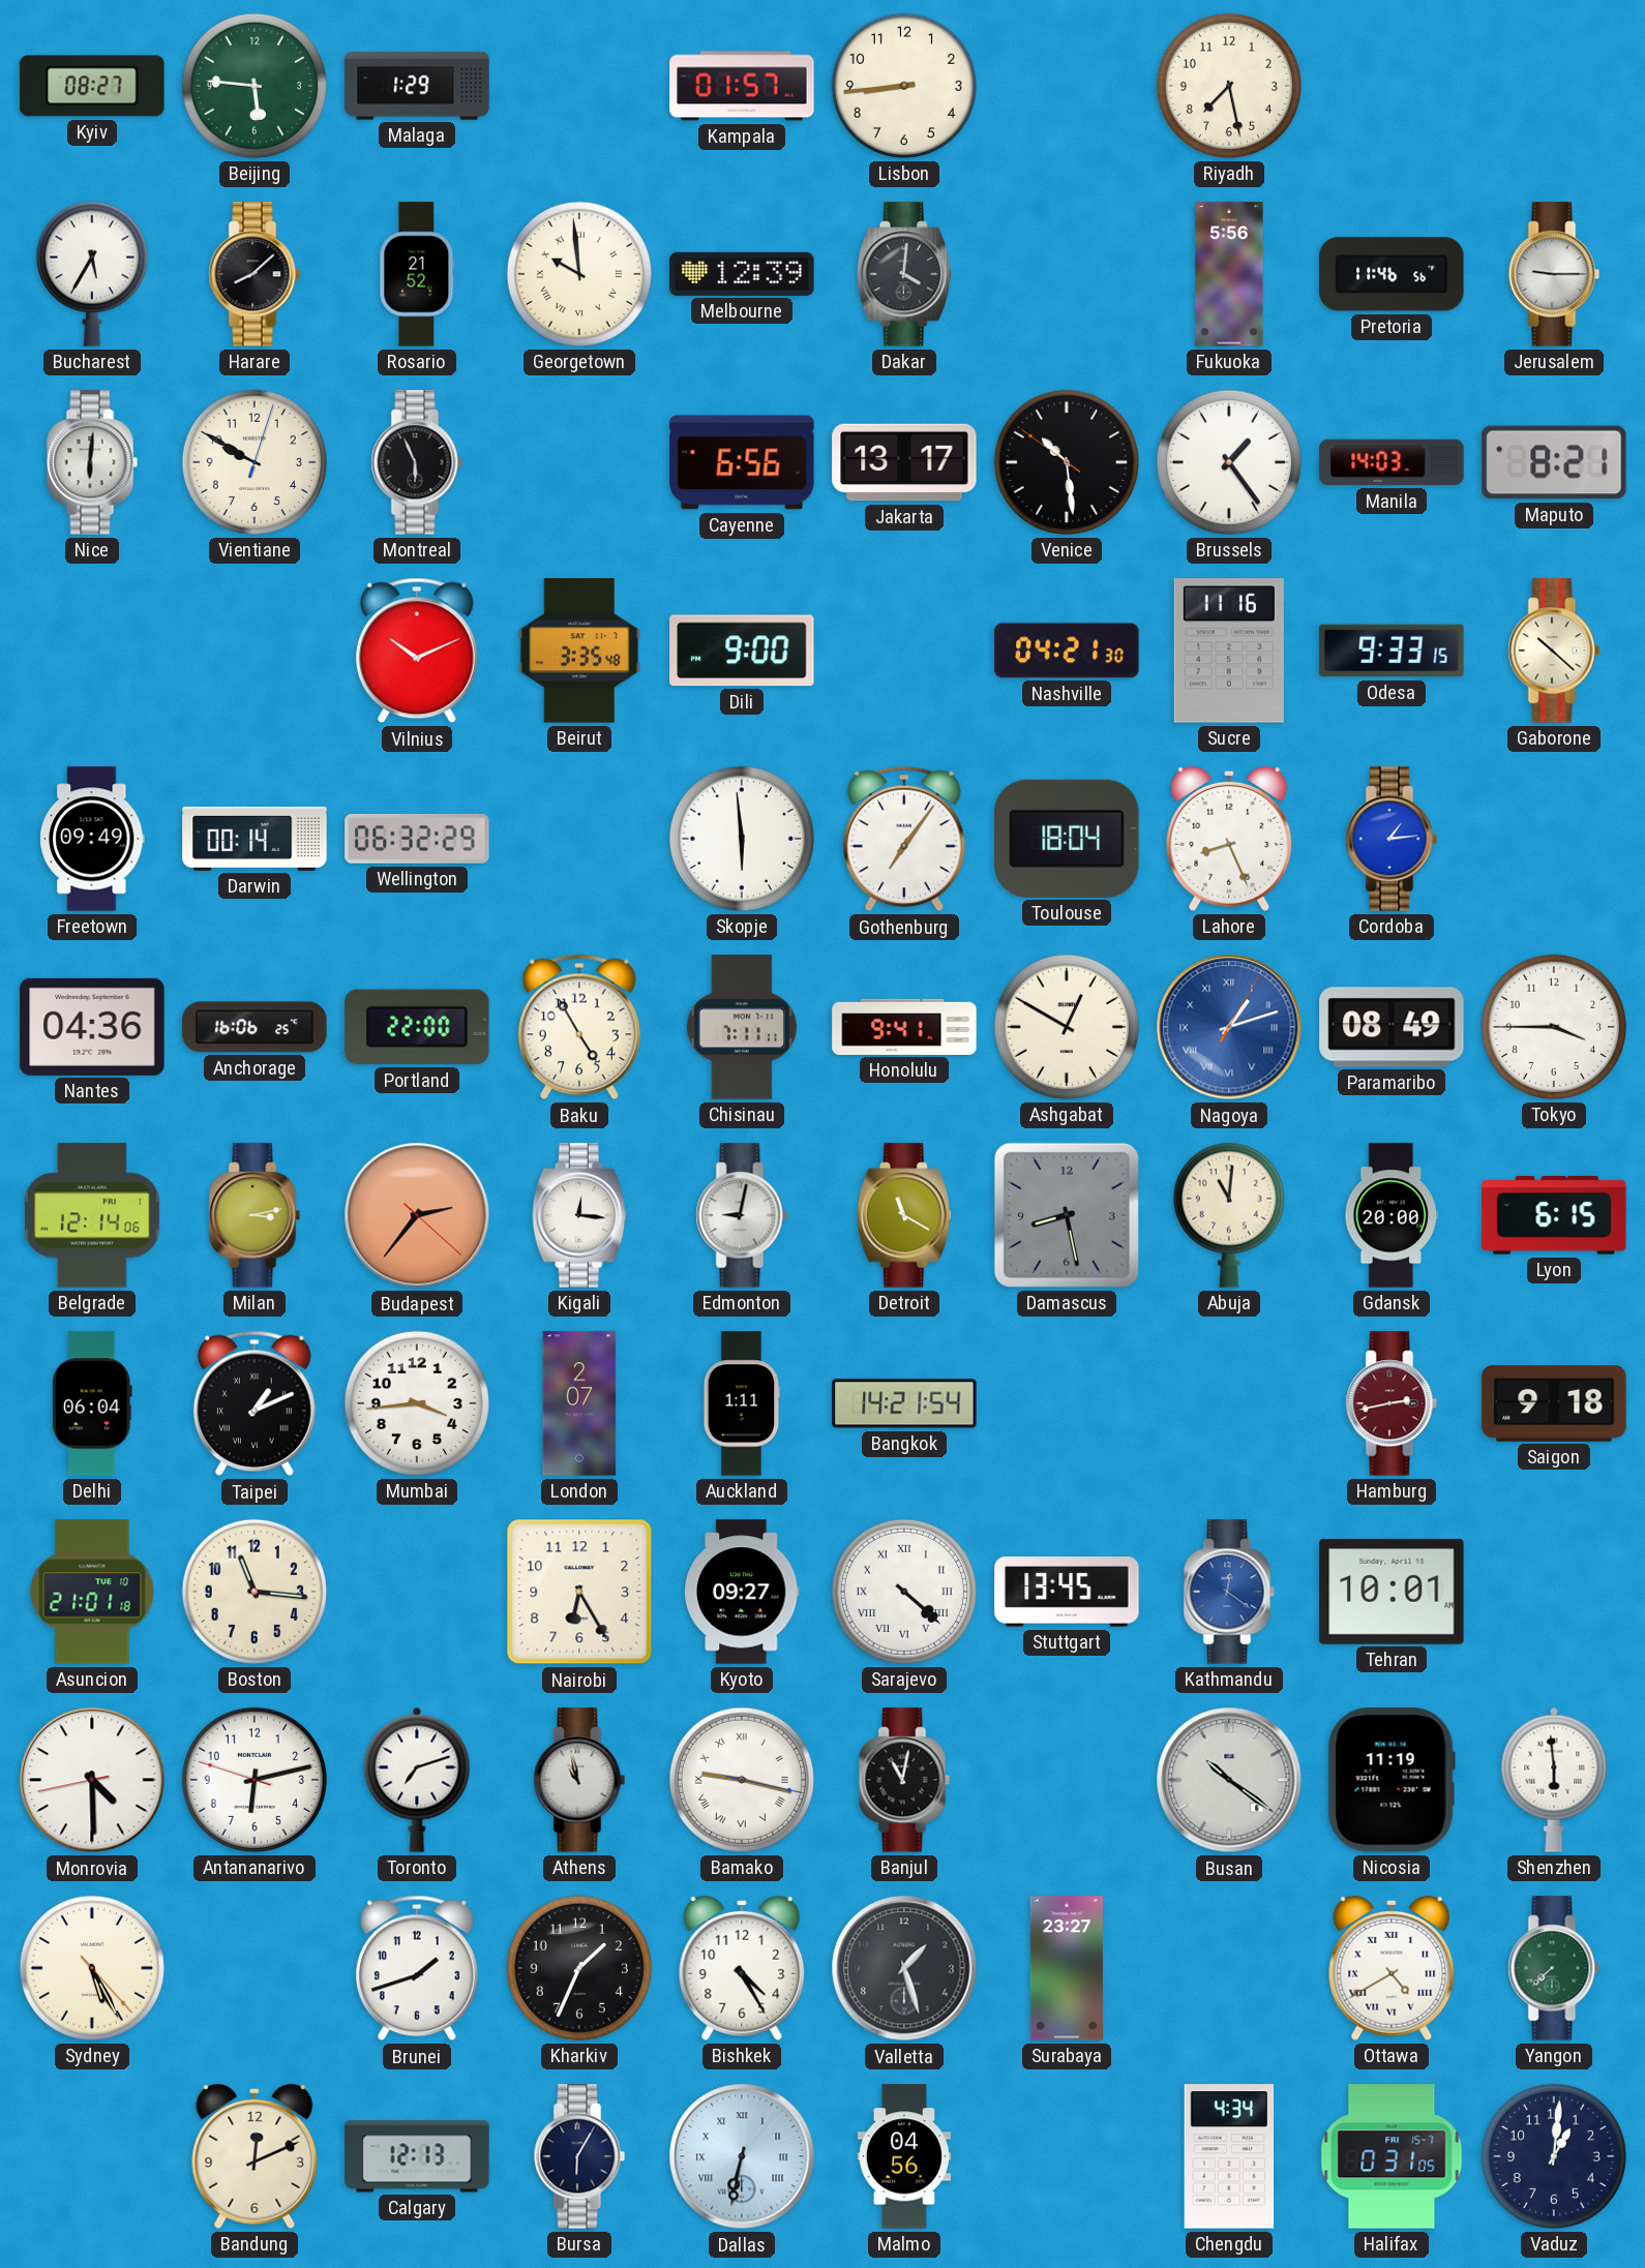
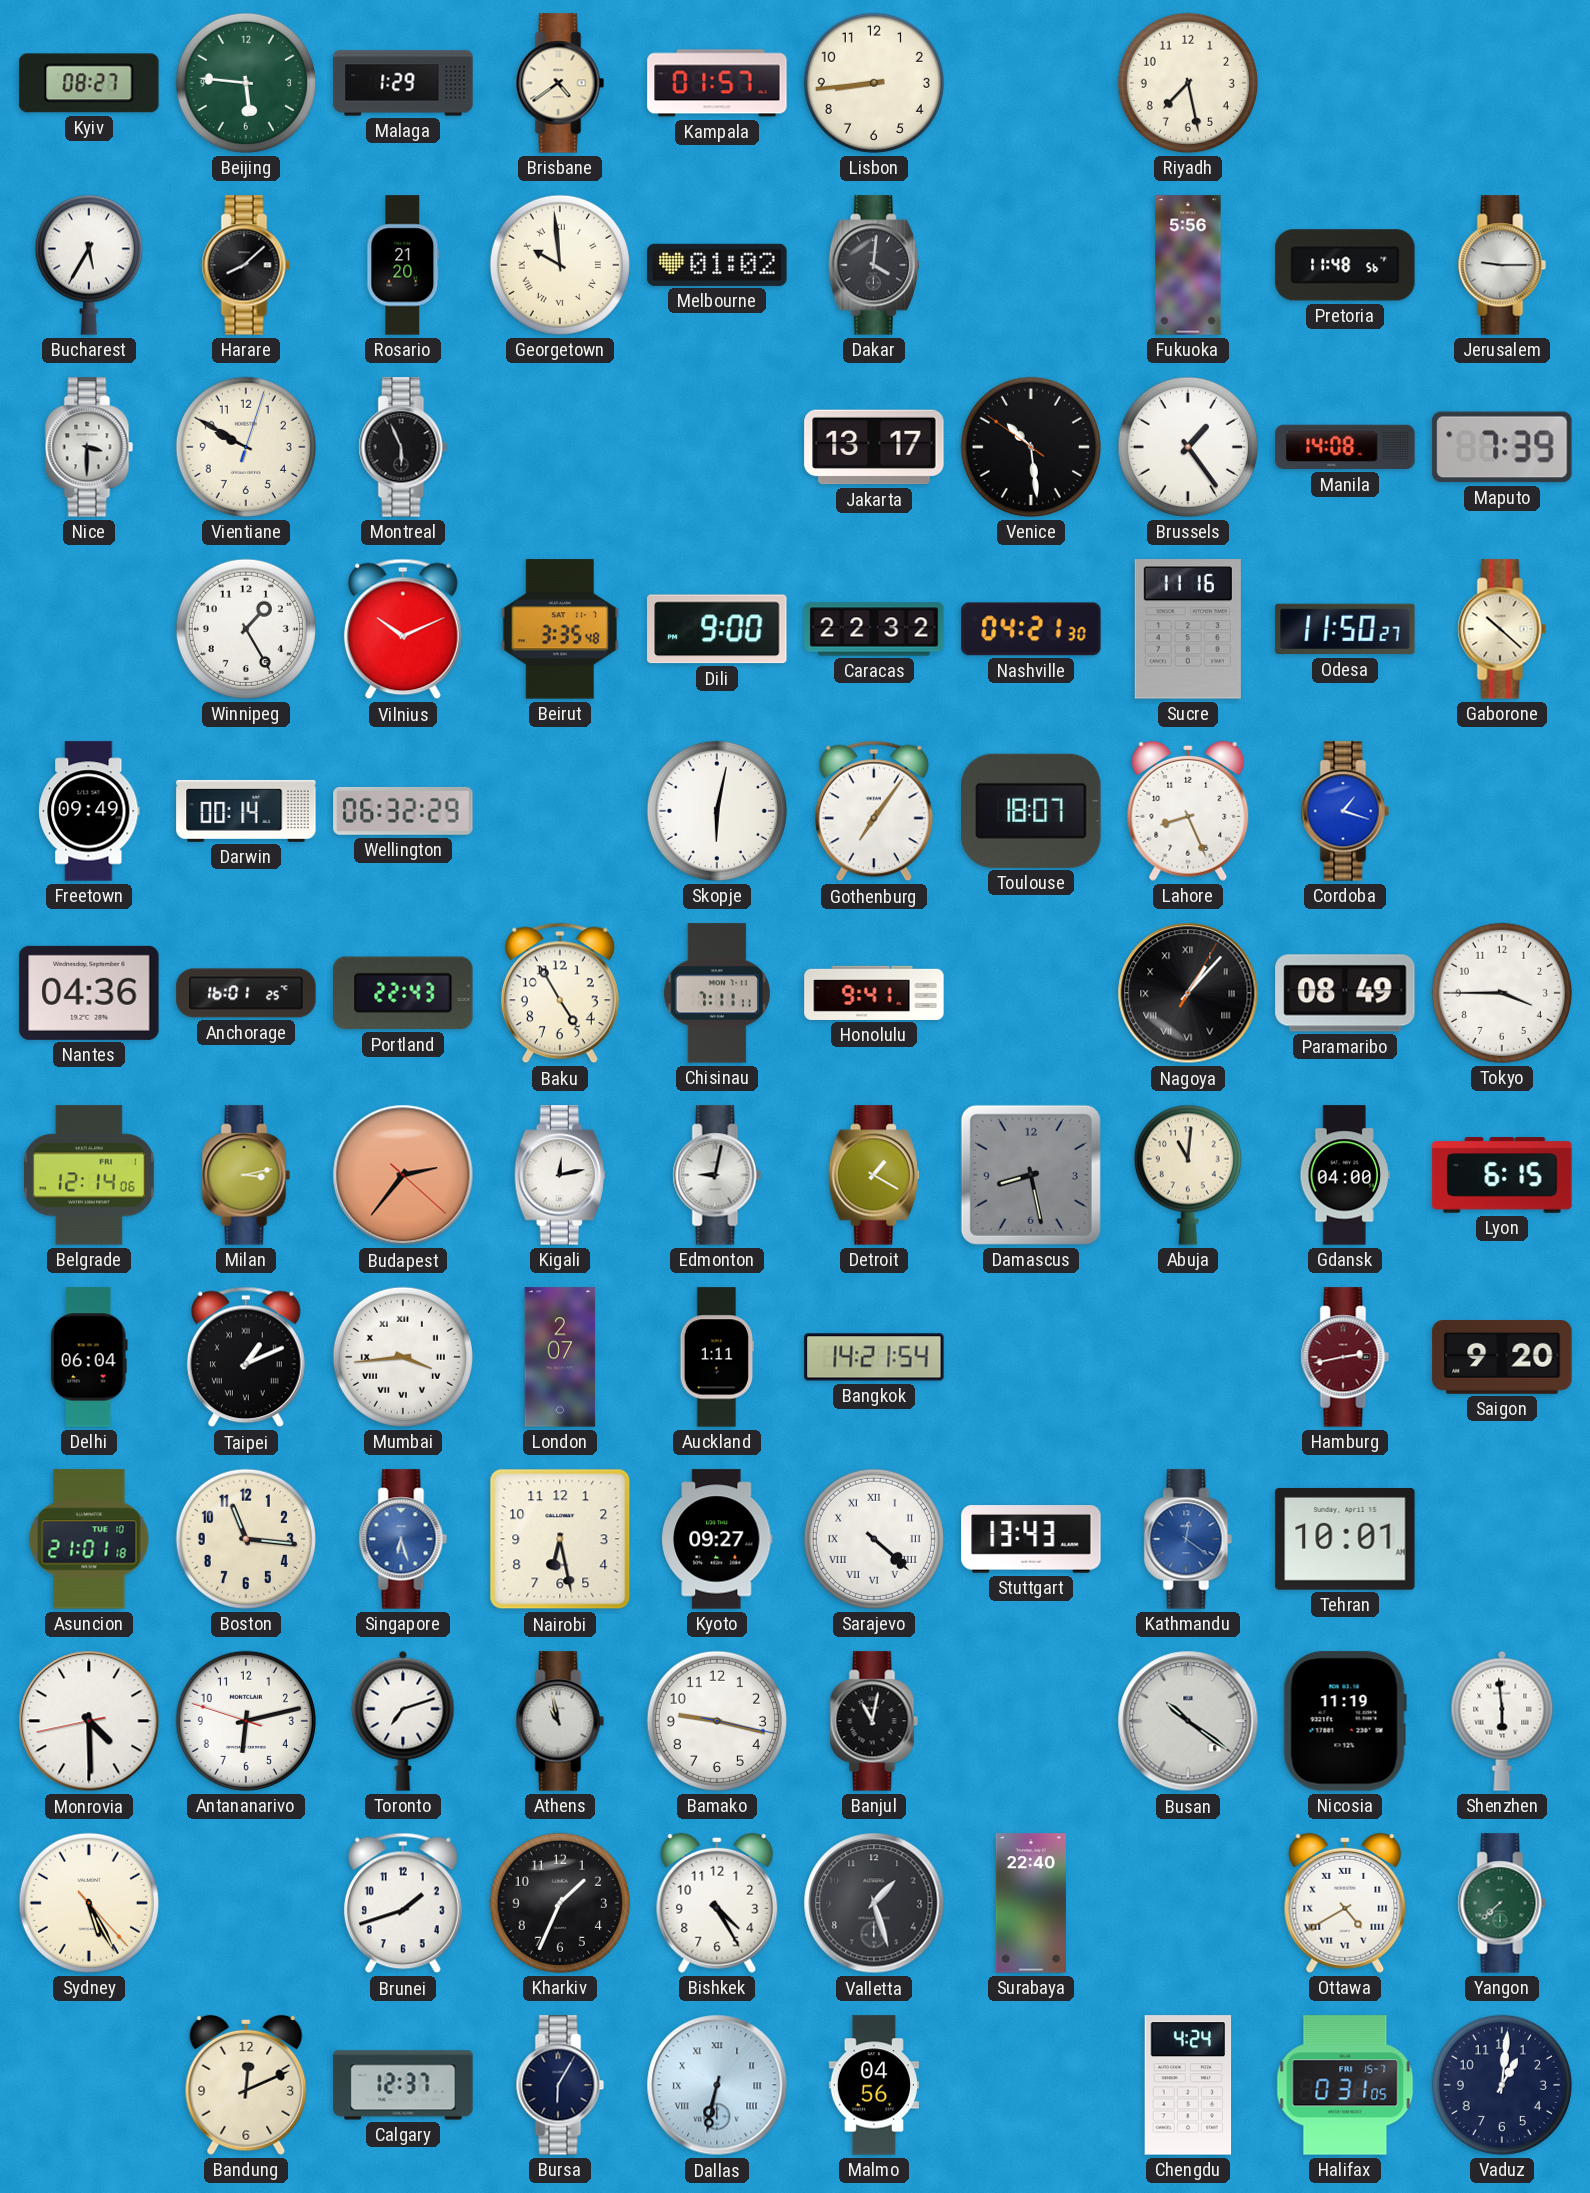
Brisbane: none -> 4:39 (560, 83)
Rosario: 21:52 -> 21:20 (403, 265)
Melbourne: 12:39 -> 01:02 (717, 265)
Pretoria: 11:46 -> 11:48 (1345, 265)
Nice: 6:01 -> 3:30 (89, 447)
Cayenne: 6:56 -> none (742, 462)
Manila: 14:03 -> 14:08 (1345, 447)
Maputo: 8:21 -> 7:39 (1502, 447)
Winnipeg: none -> 1:25 (246, 629)
Caracas: none -> 22:32 (874, 629)
Odesa: 9:33 -> 11:50 (1345, 629)
Skopje: 5:59 -> 6:02 (717, 811)
Toulouse: 18:04 -> 18:07 (1031, 811)
Cordoba: 1:14 -> 1:18 (1345, 811)
Anchorage: 16:06 -> 16:01 (246, 993)
Portland: 22:00 -> 22:43 (403, 993)
Ashgabat: 12:50 -> none (1067, 1027)
Nagoya: 1:12 -> 1:07 (1188, 993)
Nagoya dial: blue -> black (1188, 993)
Kigali: 12:16 -> 12:13 (560, 1175)
Detroit: 11:20 -> 1:20 (874, 1175)
Gdansk: 20:00 -> 04:00 (1344, 1175)
Mumbai numerals: Arabic -> Roman (403, 1357)
Saigon: 9:18 -> 9:20 (1502, 1358)
Singapore: none -> 6:27 (403, 1539)
Nairobi: 6:25 -> 6:28 (560, 1539)
Stuttgart: 13:45 -> 13:43 (1031, 1539)
Bamako numerals: Roman -> Arabic (717, 1721)
Surabaya: 23:27 -> 22:40 (1031, 1903)
Calgary: 12:13 -> 12:37 (403, 2085)
Chengdu: 4:34 -> 4:24 (1188, 2085)
